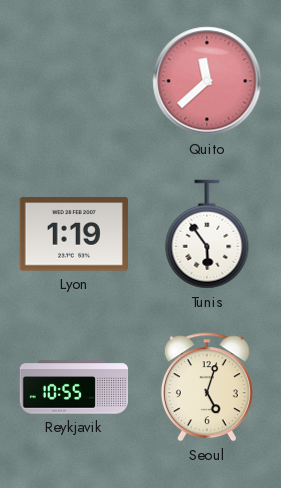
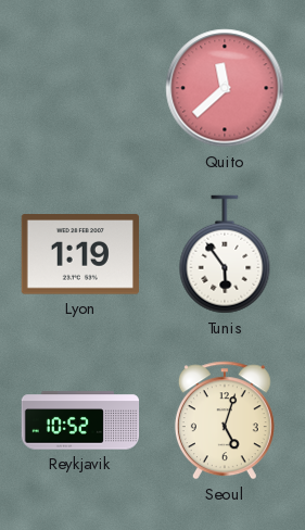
Reykjavik: 10:55 -> 10:52 (80, 420)
